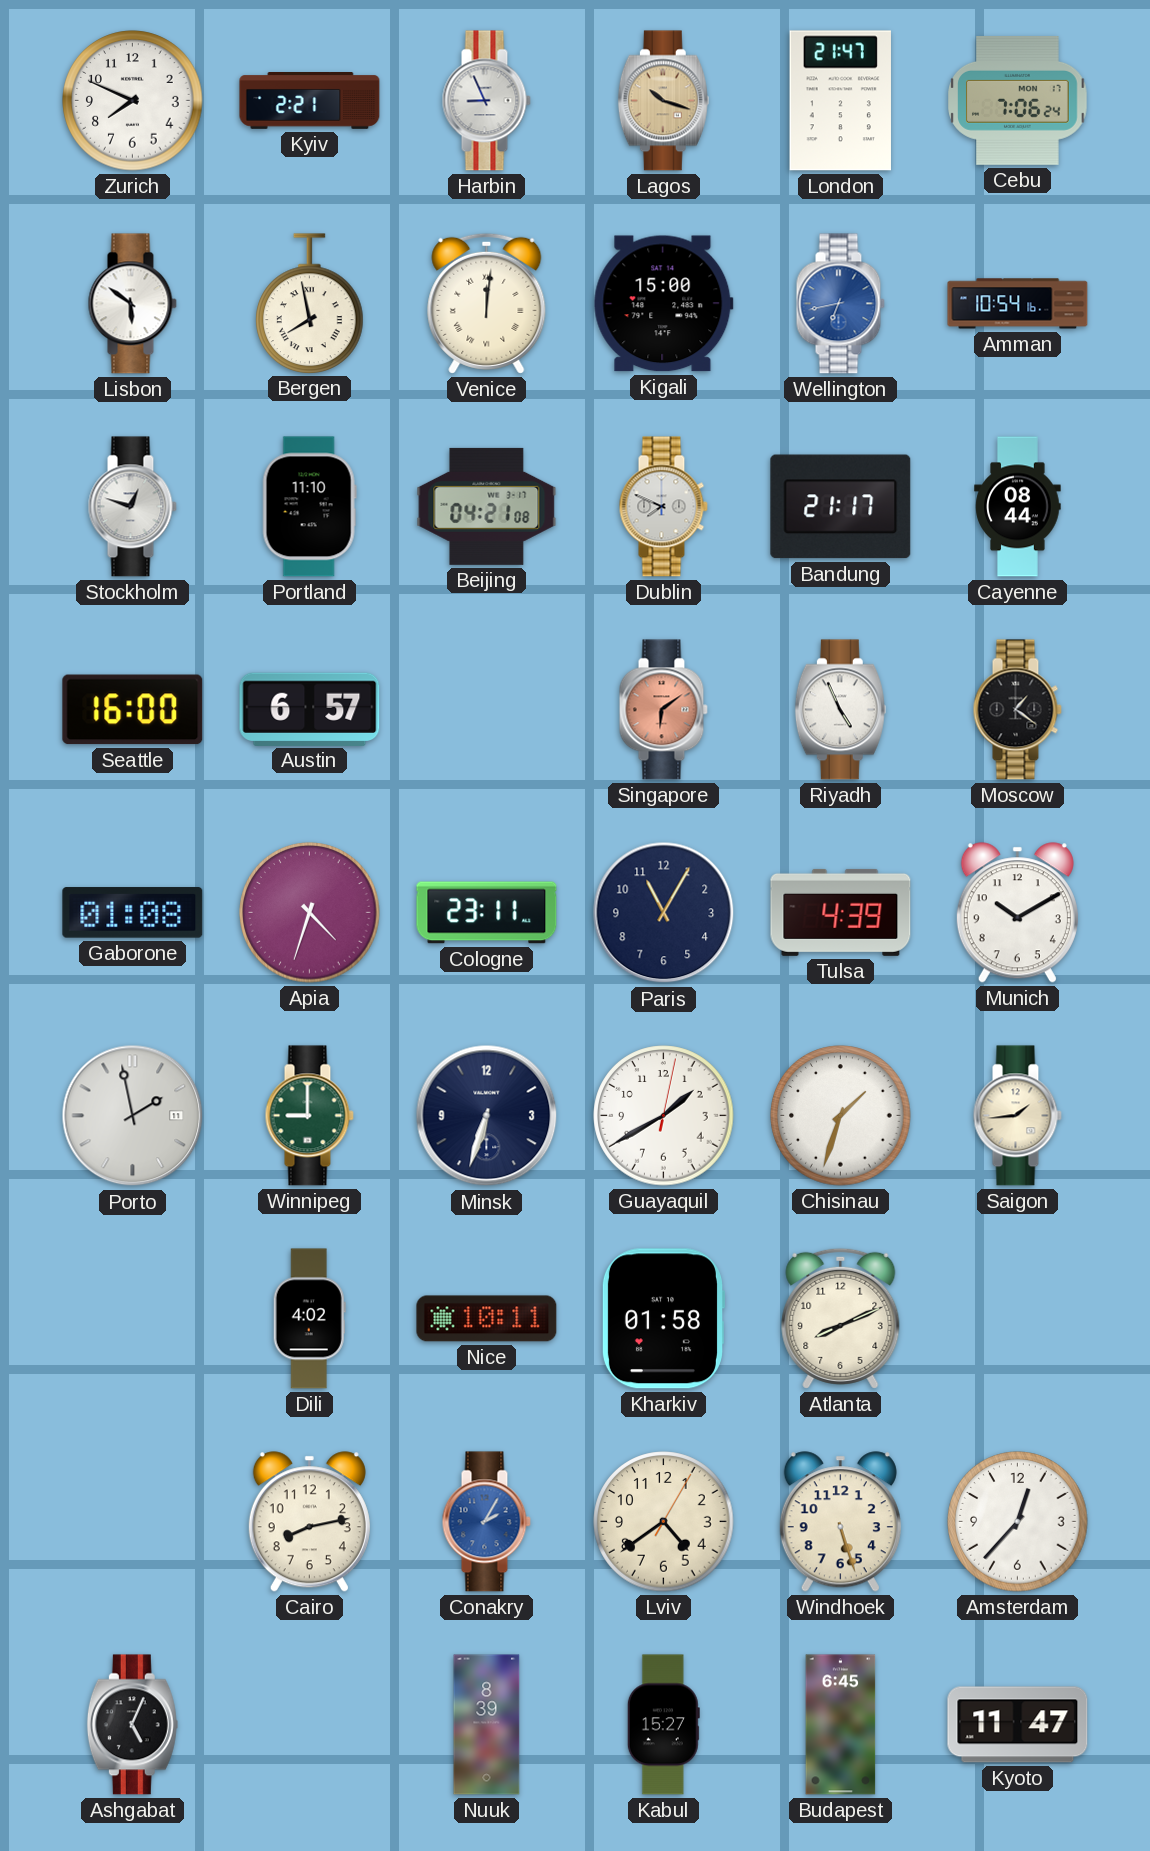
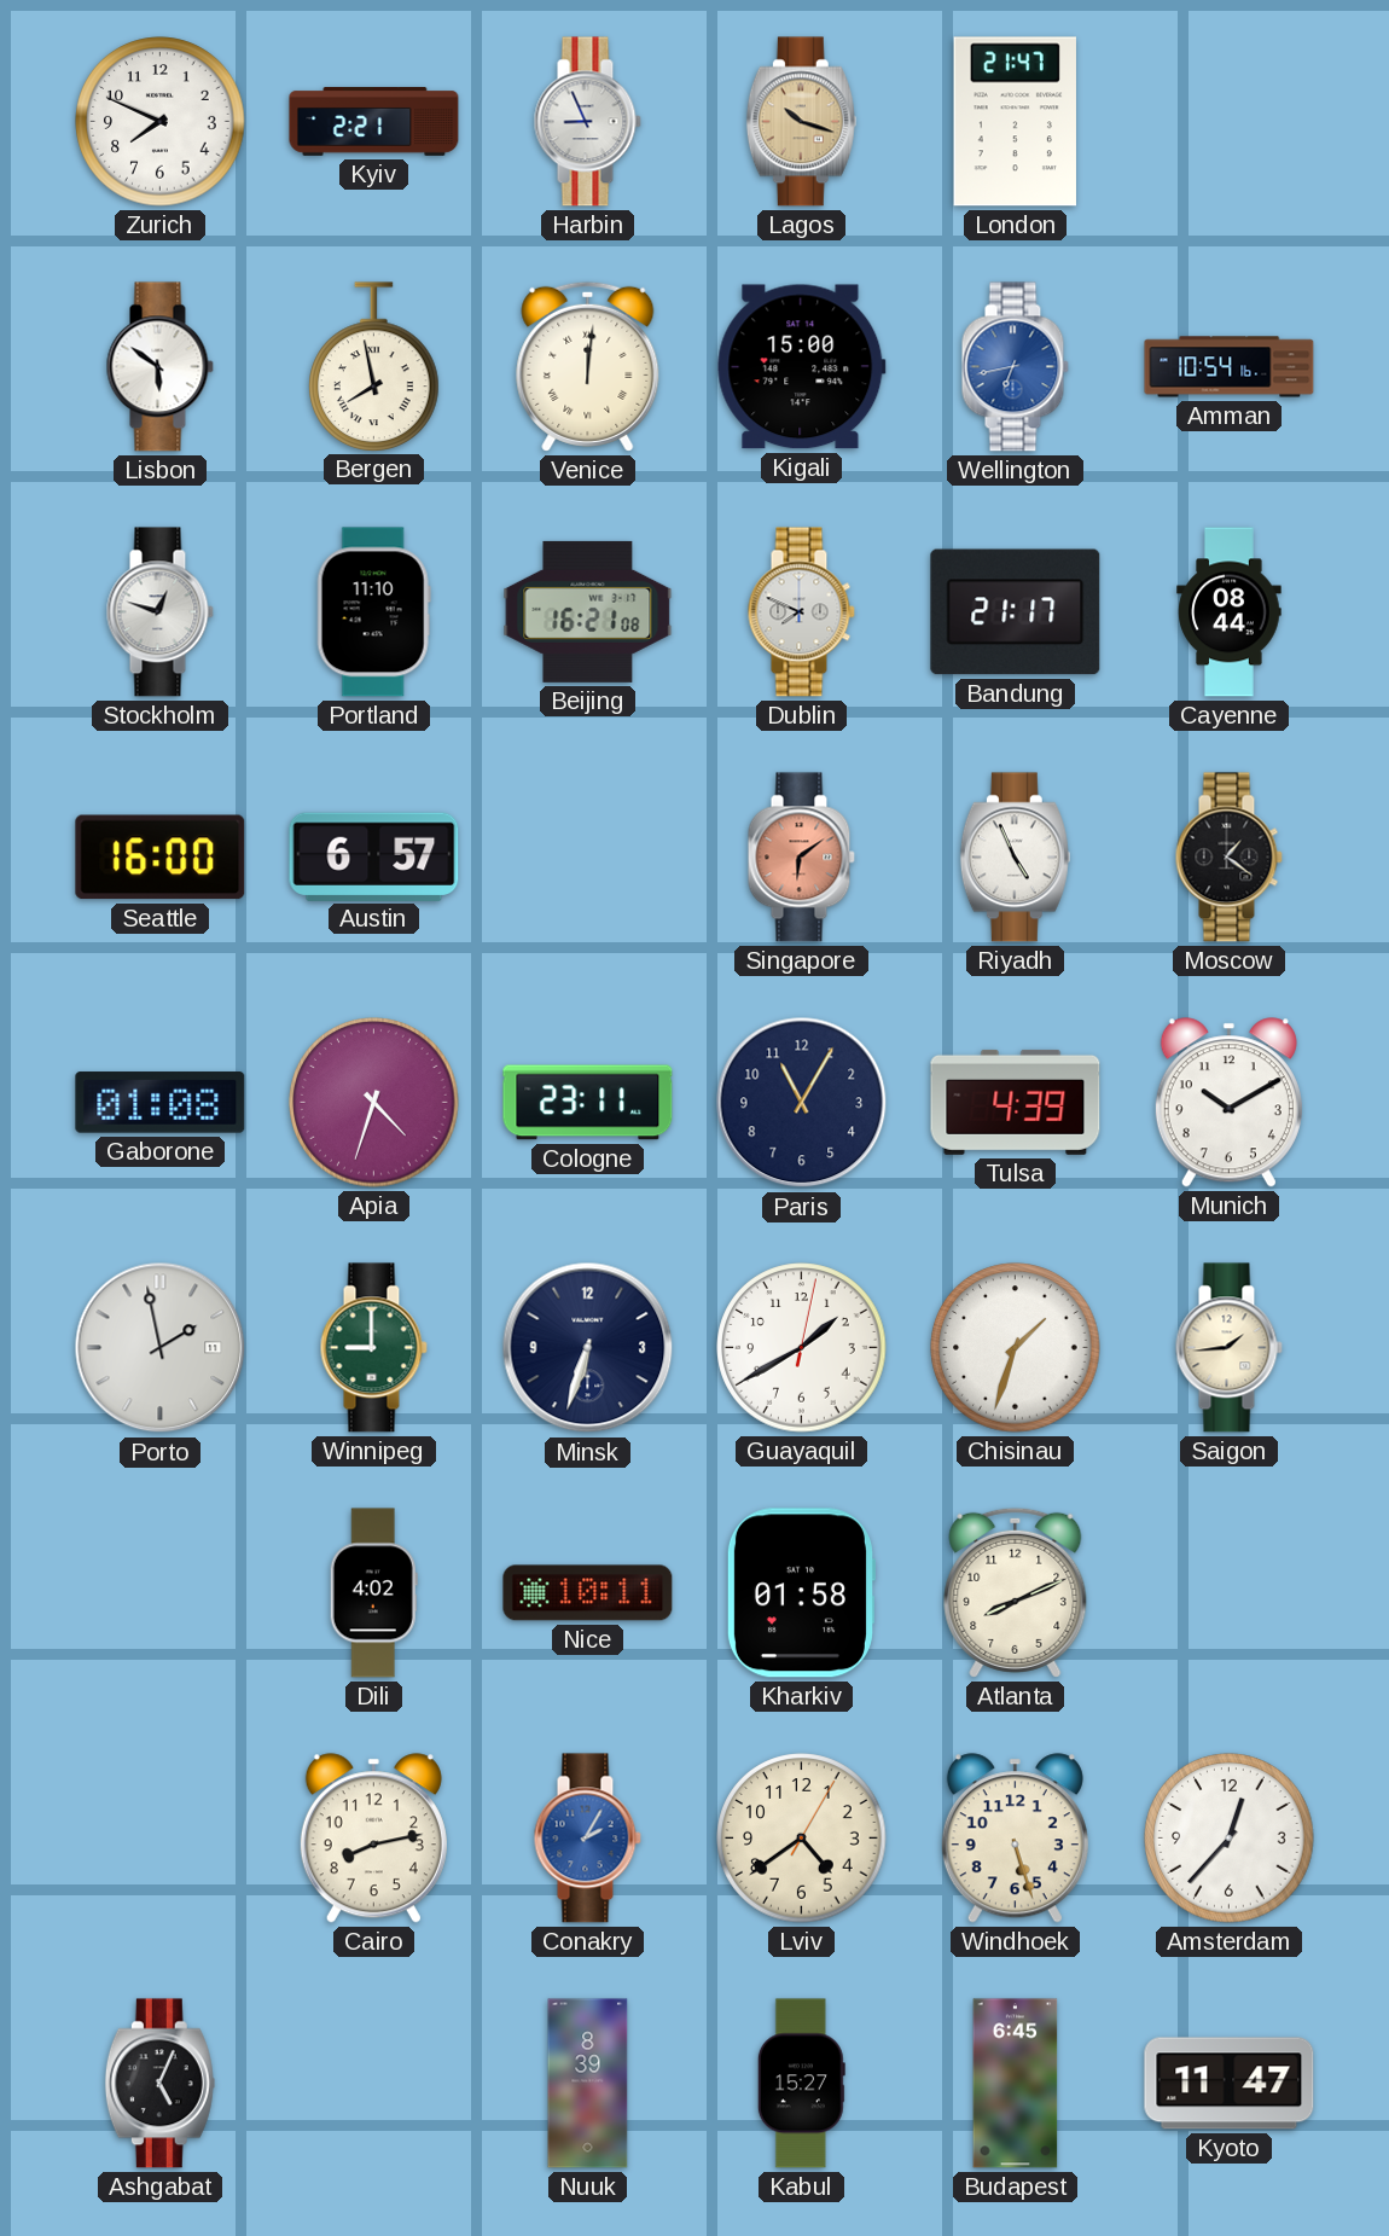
Cebu: 7:06 -> none (1018, 100)
Beijing: 04:21 -> 16:21 (588, 611)
